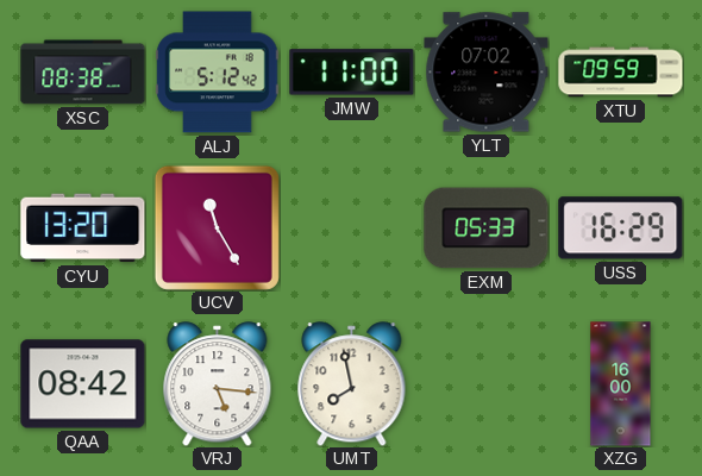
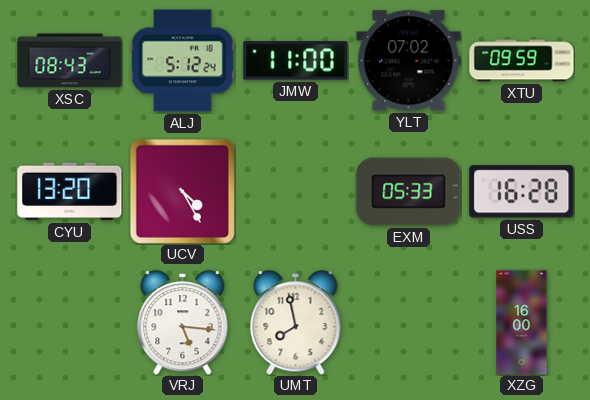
XSC: 08:38 -> 08:43 (70, 61)
ALJ: 5:12:42 -> 5:12:24 (183, 61)
UCV: 11:25 -> 4:25 (182, 191)
USS: 16:29 -> 16:28 (522, 192)
QAA: 08:42 -> none (83, 384)
